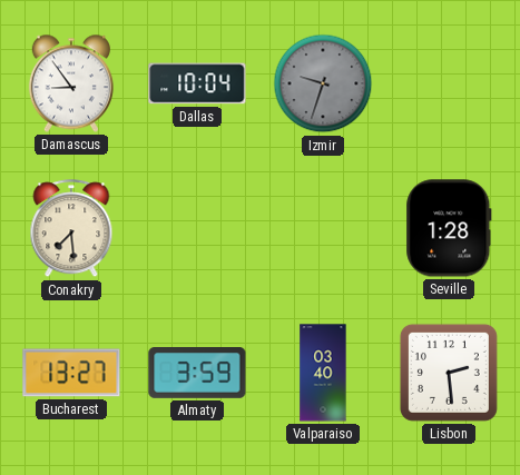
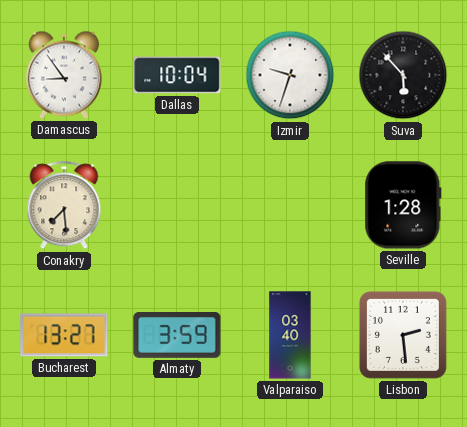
Izmir dial: grey -> white (290, 75)
Suva: none -> 5:53 (403, 75)
